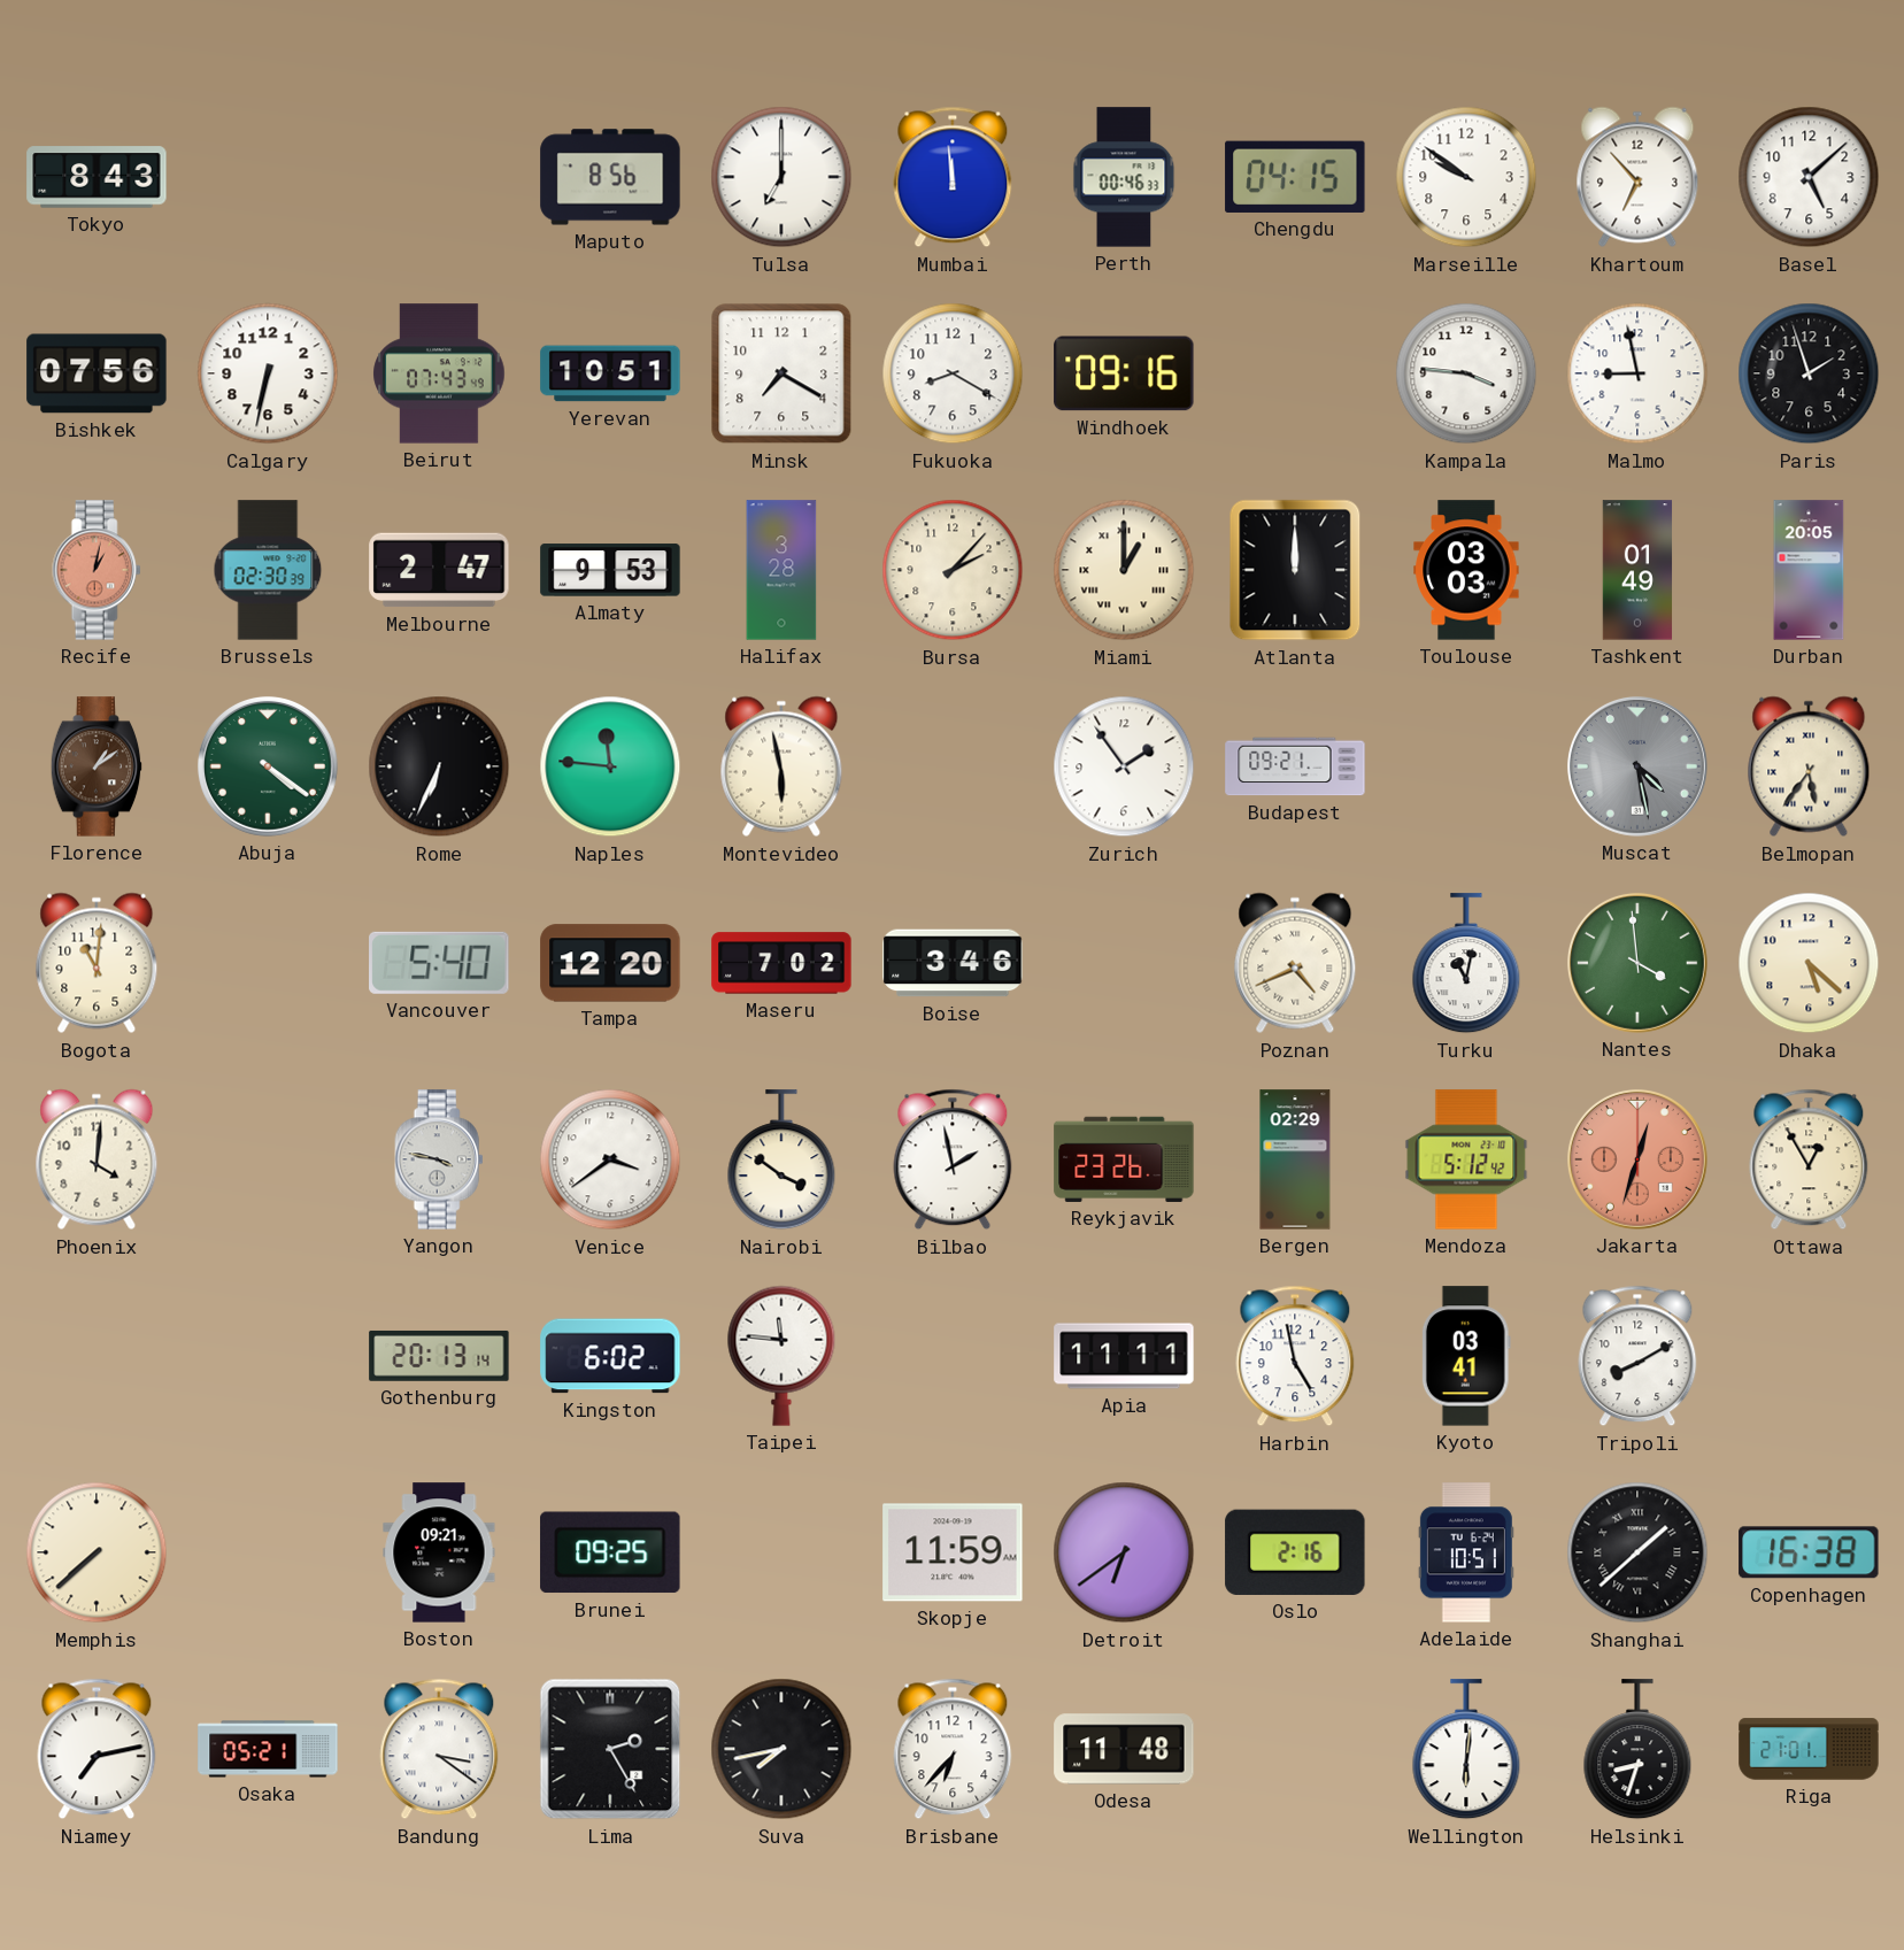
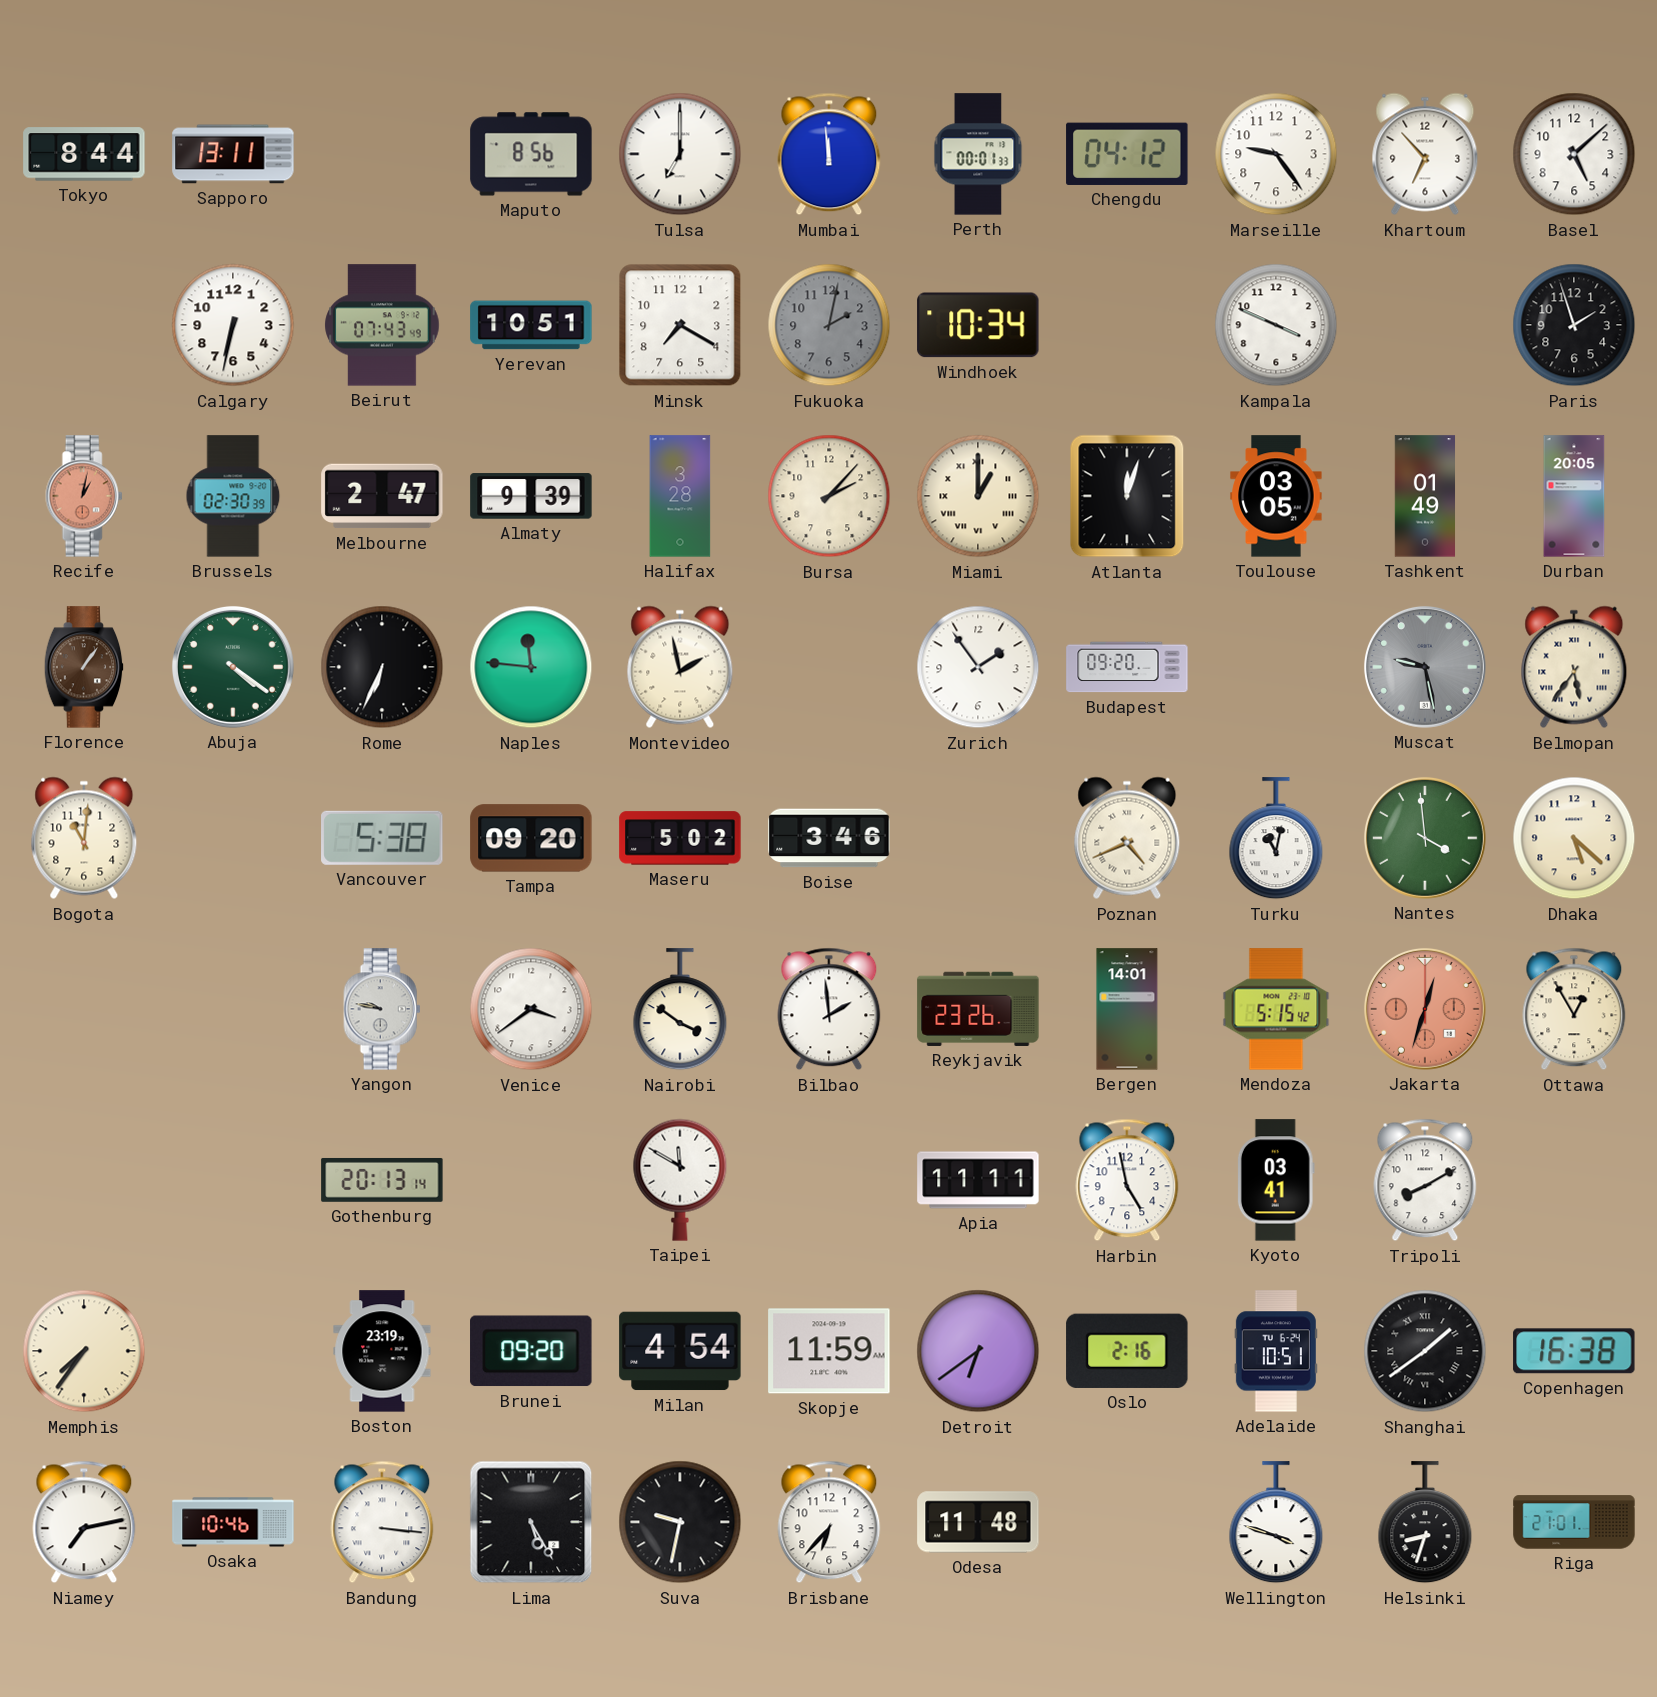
Tokyo: 8:43 -> 8:44 (84, 154)
Sapporo: none -> 13:11 (233, 154)
Perth: 00:46 -> 00:01 (978, 154)
Chengdu: 04:15 -> 04:12 (1127, 154)
Marseille: 9:51 -> 9:24 (1276, 154)
Bishkek: 07:56 -> none (97, 373)
Fukuoka: 8:20 -> 2:02 (829, 325)
Fukuoka dial: white -> grey (829, 325)
Windhoek: 09:16 -> 10:34 (978, 325)
Kampala: 3:46 -> 3:49 (1276, 325)
Malmo: 8:58 -> none (1637, 373)
Almaty: 9:53 -> 9:39 (531, 496)
Atlanta: 12:00 -> 12:03 (1127, 496)
Toulouse: 03:03 -> 03:05 (1276, 496)
Florence: 1:09 -> 1:06 (84, 667)
Montevideo: 5:58 -> 1:58 (680, 667)
Budapest: 09:21 -> 09:20 (1127, 667)
Muscat: 4:28 -> 9:28 (1425, 667)
Vancouver: 5:40 -> 5:38 (382, 838)
Tampa: 12:20 -> 09:20 (531, 838)
Maseru: 7:02 -> 5:02 (680, 838)
Phoenix: 4:01 -> none (97, 1159)
Yangon: 3:47 -> 9:47 (382, 1009)
Bilbao: 1:58 -> 1:59 (829, 1009)
Bergen: 02:29 -> 14:01 (1127, 1009)
Mendoza: 5:12 -> 5:15 (1276, 1009)
Kingston: 6:02 -> none (610, 1356)
Taipei: 11:46 -> 11:50 (680, 1180)
Memphis: 7:38 -> 7:36 (84, 1351)
Boston: 09:21 -> 23:19 (382, 1351)
Brunei: 09:25 -> 09:20 (531, 1351)
Milan: none -> 4:54 (680, 1351)
Shanghai: 1:38 -> 1:39 (1425, 1351)
Osaka: 05:21 -> 10:46 (233, 1522)
Bandung: 3:21 -> 3:16 (382, 1522)
Lima: 2:25 -> 5:25 (531, 1522)
Suva: 7:43 -> 9:32 (680, 1522)
Wellington: 6:01 -> 3:48 (1276, 1523)
